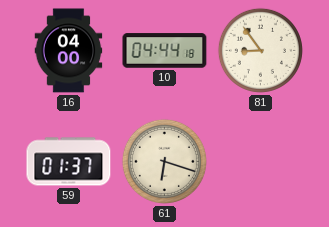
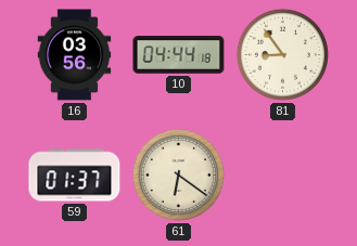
16: 04:00 -> 03:56 (75, 55)
61: 6:18 -> 6:21 (178, 174)
